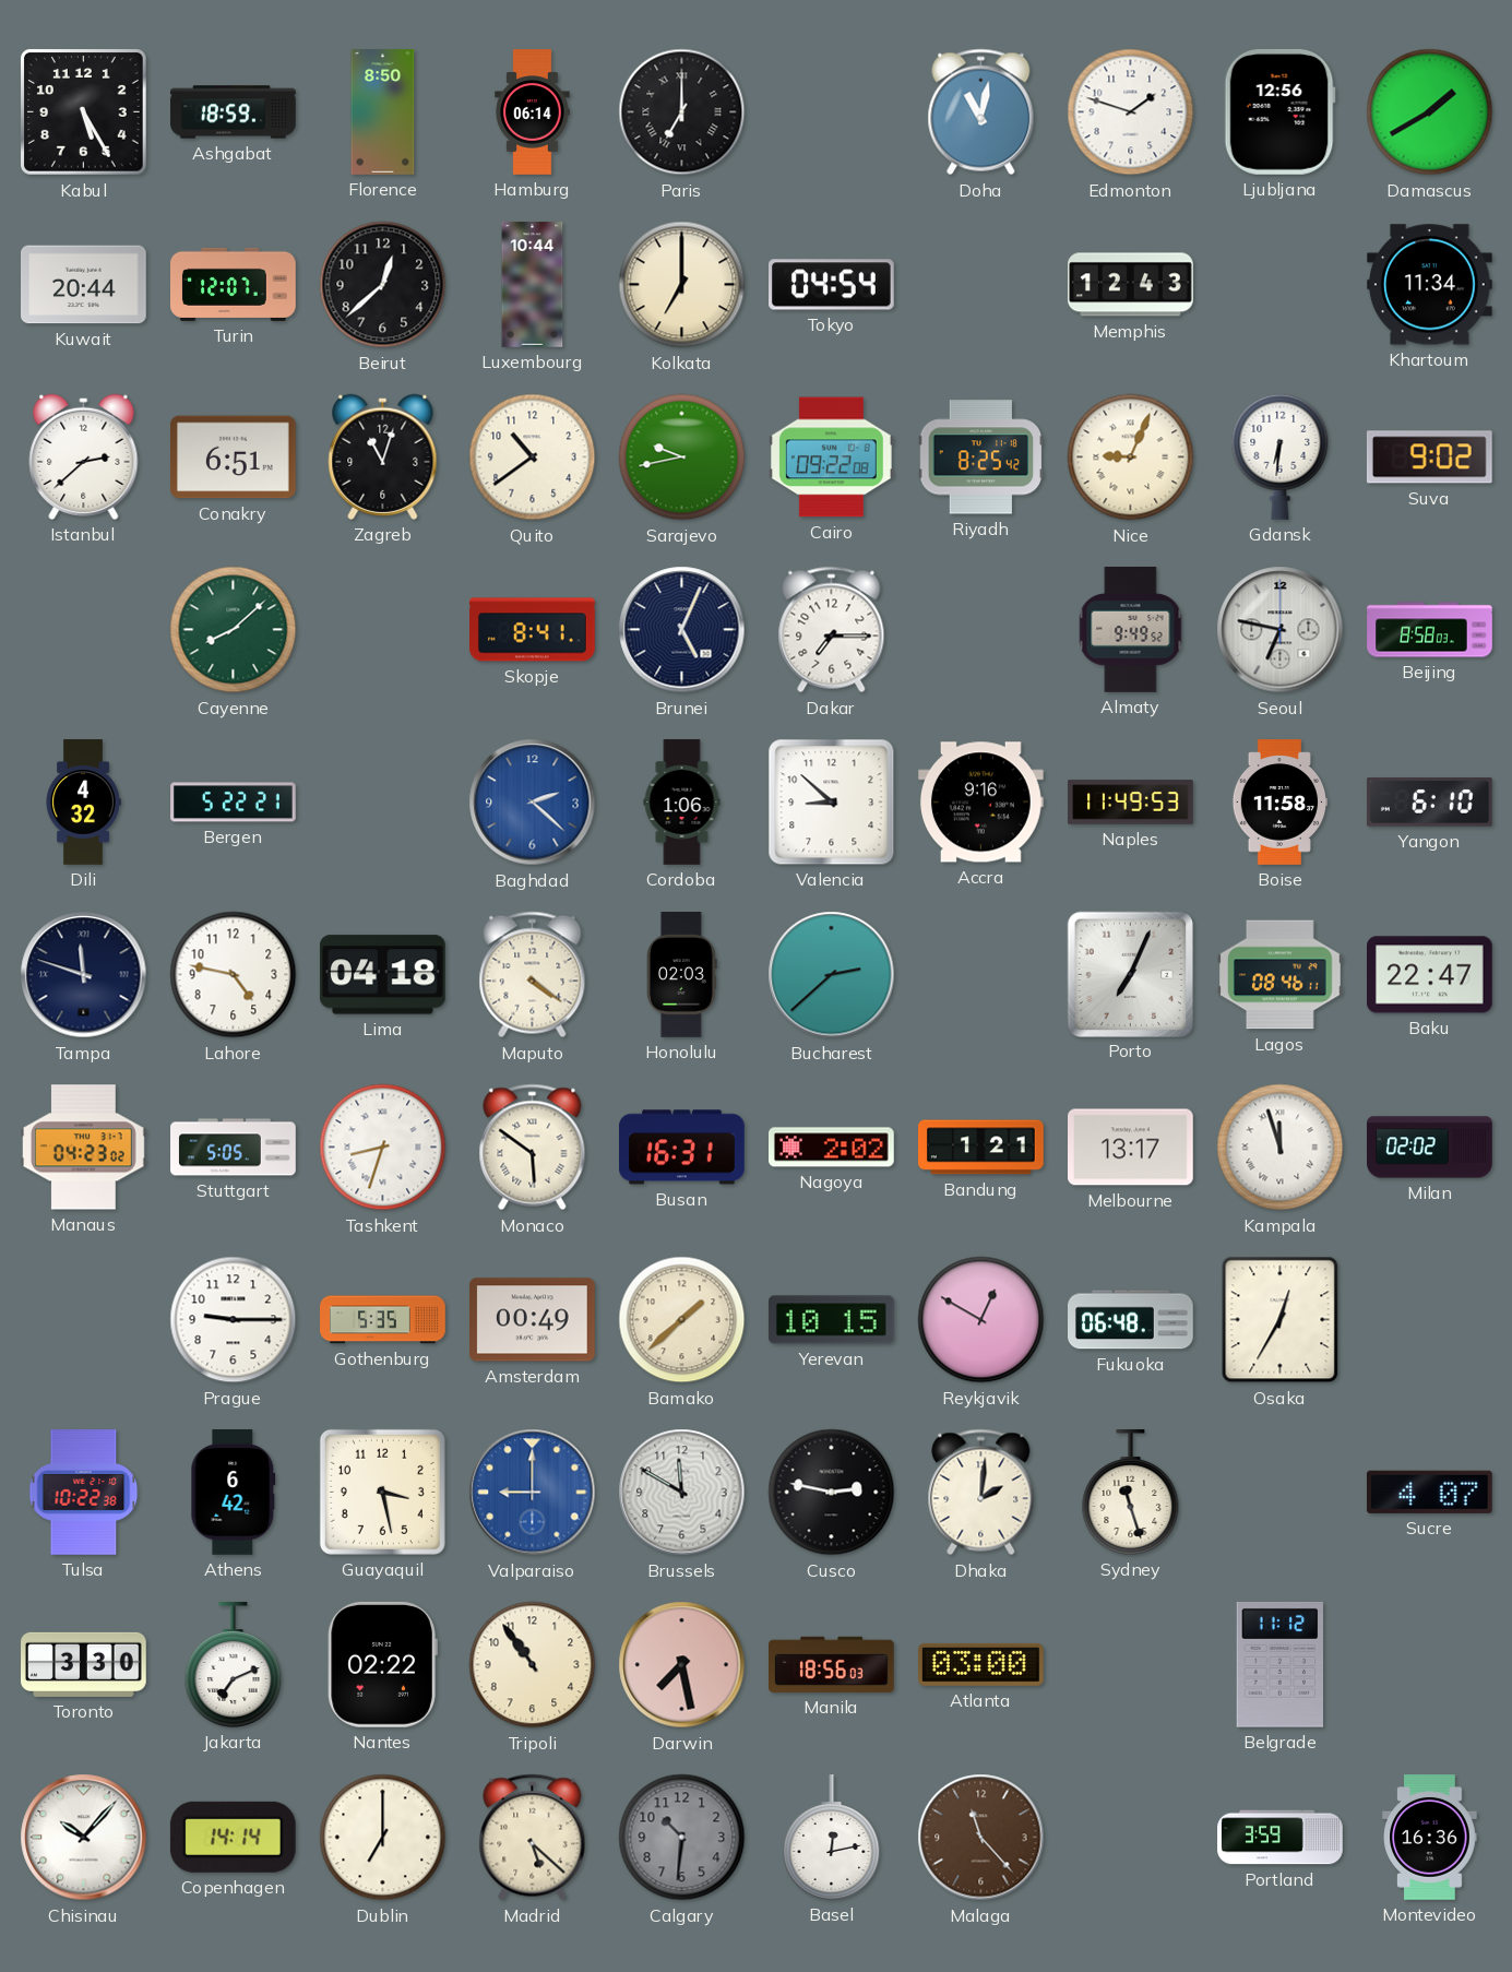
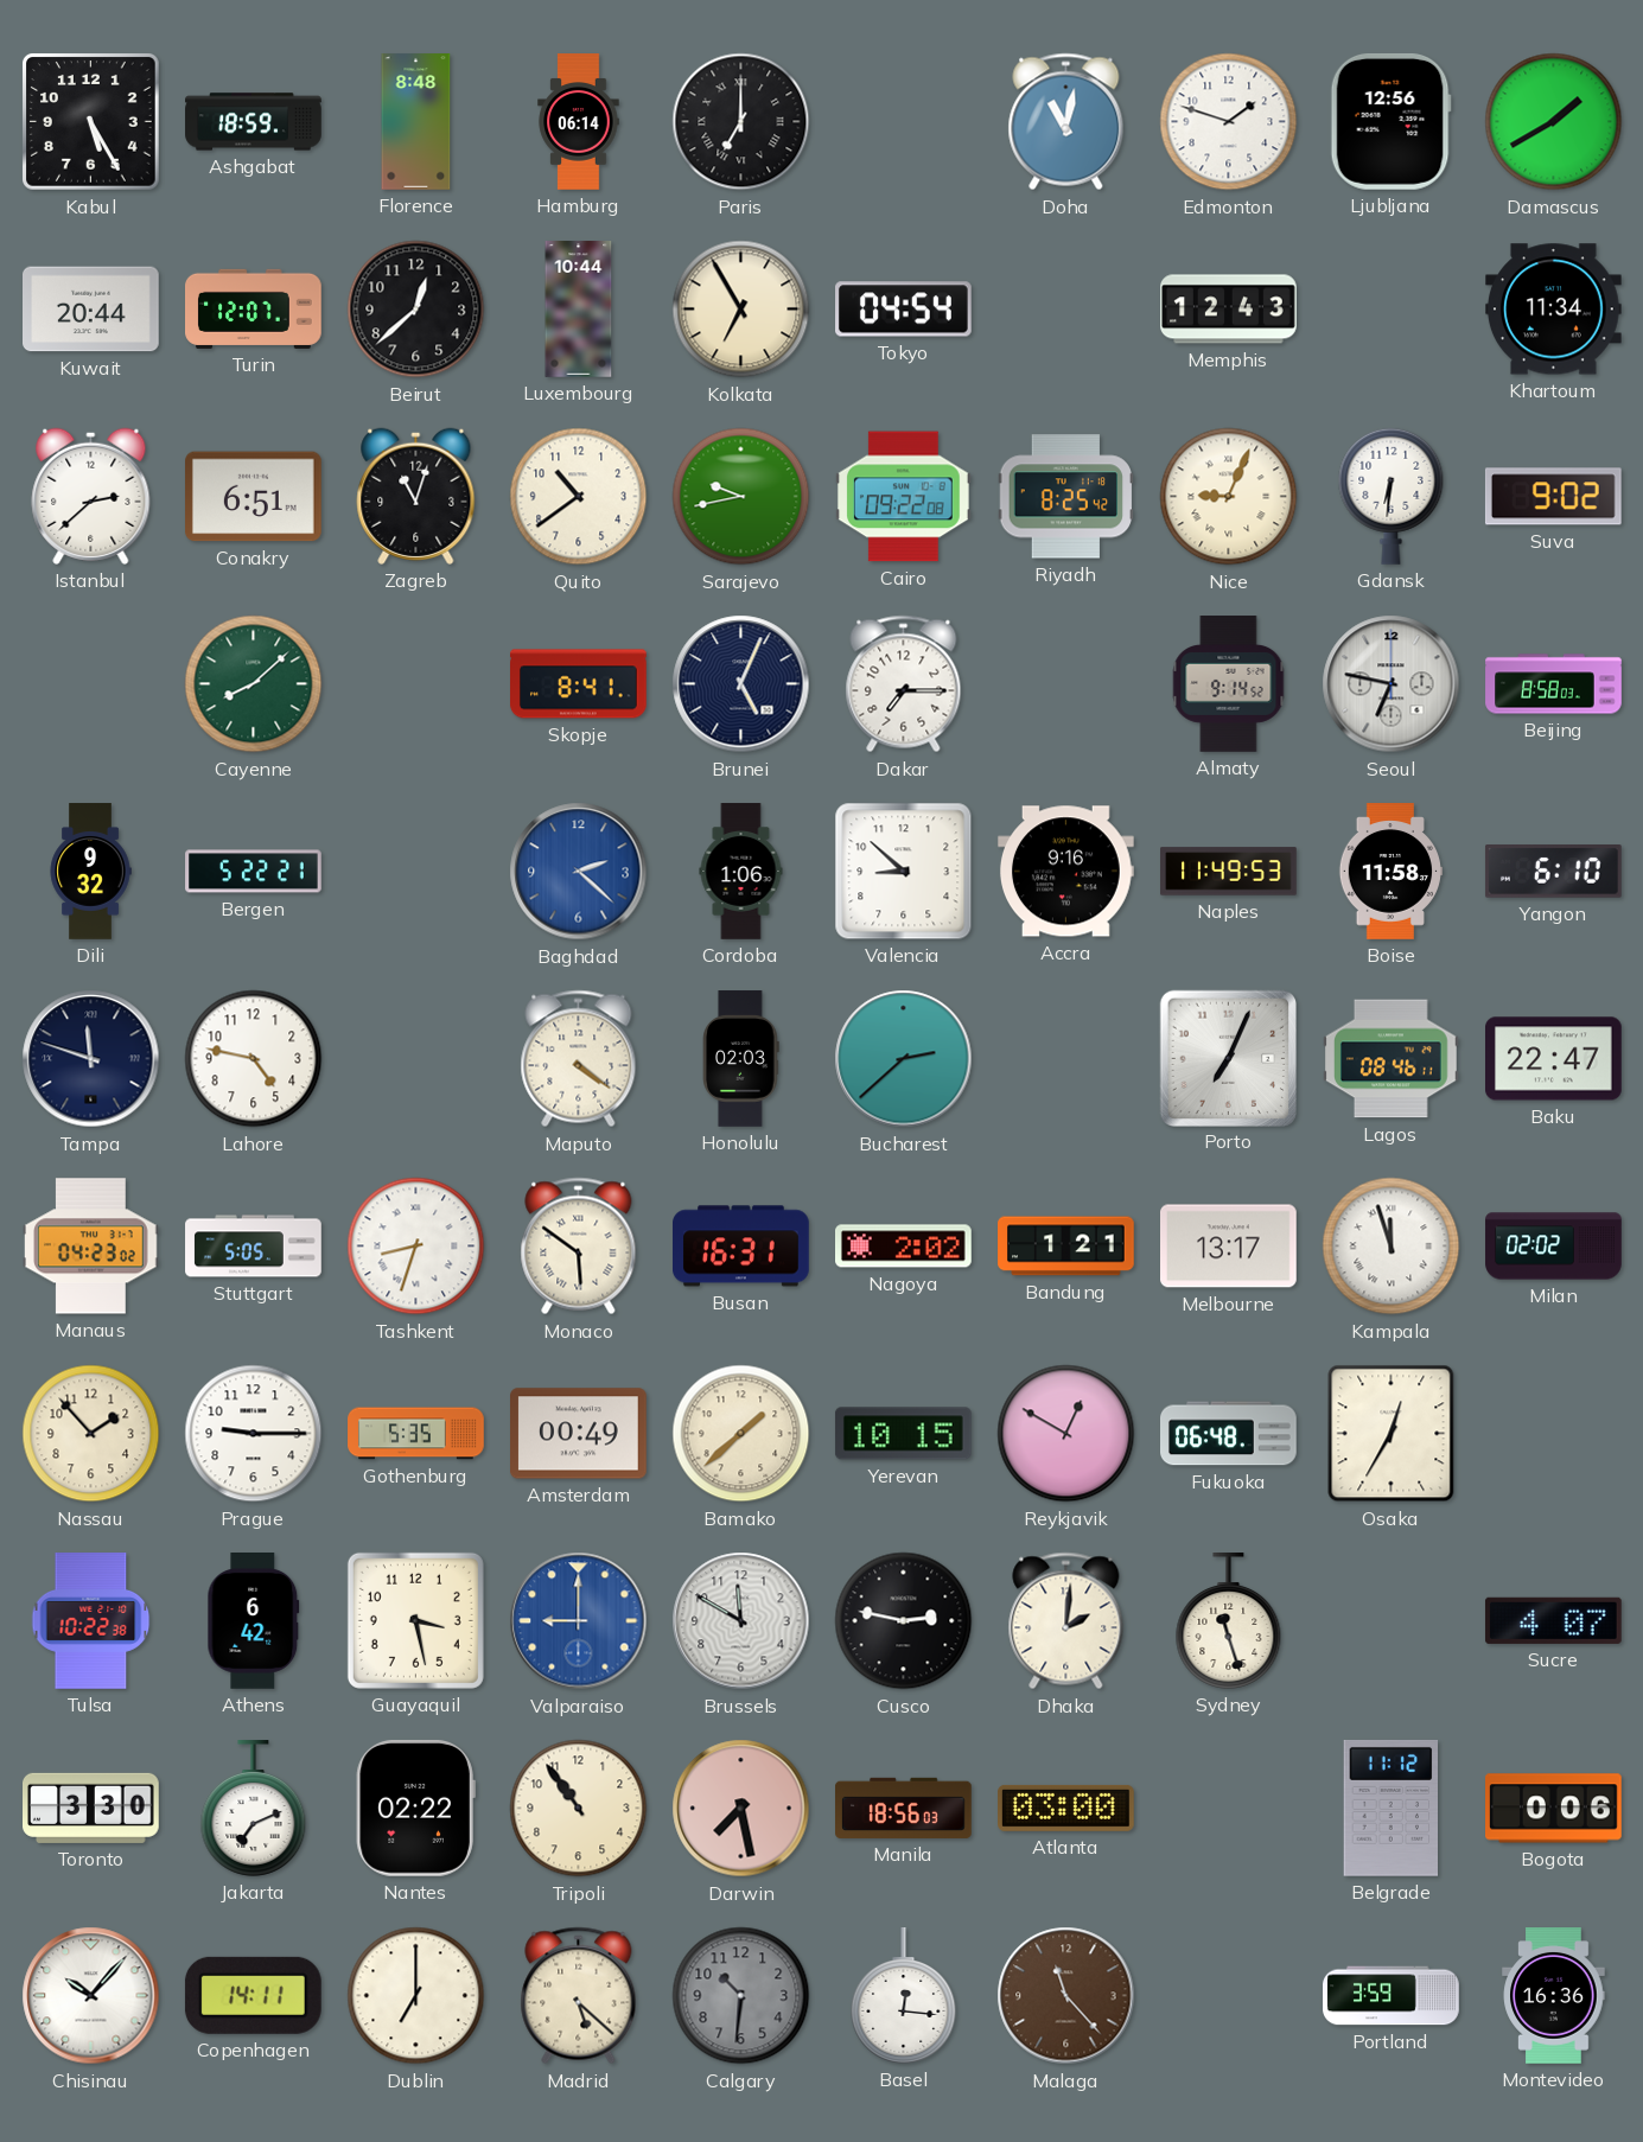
Florence: 8:50 -> 8:48 (416, 122)
Kolkata: 7:00 -> 6:55 (741, 310)
Almaty: 9:49 -> 9:14 (1229, 684)
Dili: 4:32 -> 9:32 (90, 872)
Lima: 04:18 -> none (382, 975)
Nassau: none -> 1:53 (91, 1434)
Bogota: none -> 0:06 (1554, 1809)
Copenhagen: 14:14 -> 14:11 (253, 1995)
Basel: 12:13 -> 12:16 (904, 1996)
